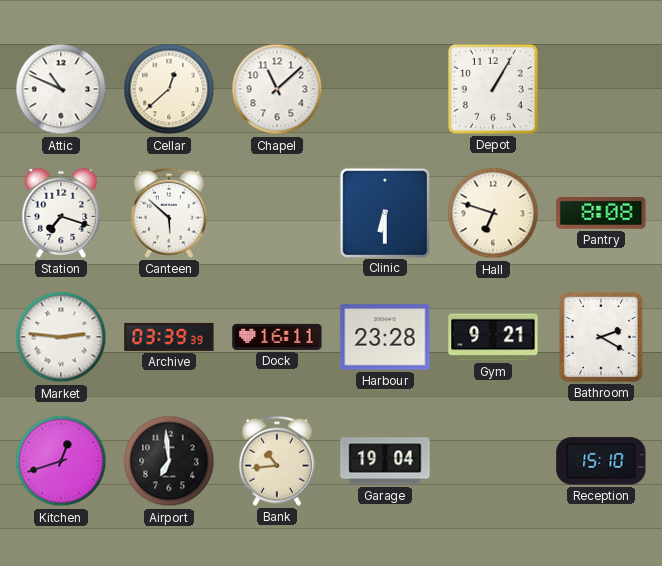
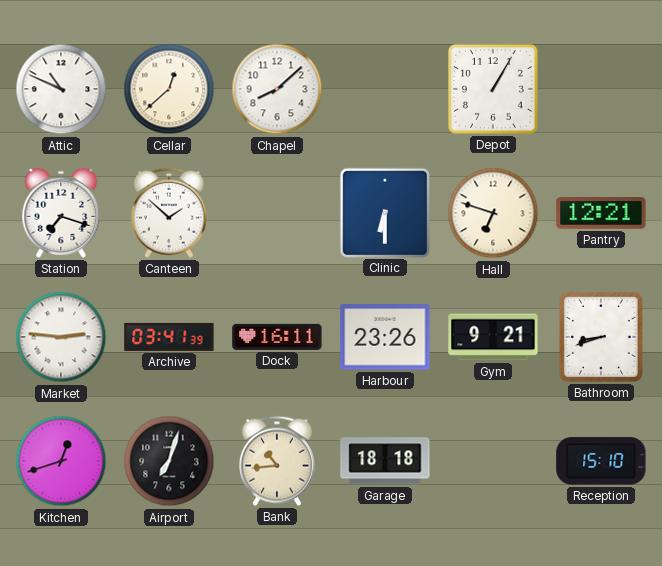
Chapel: 11:08 -> 8:08 (277, 89)
Canteen: 5:52 -> 1:52 (169, 213)
Pantry: 8:08 -> 12:21 (601, 213)
Archive: 03:39 -> 03:41 (169, 337)
Harbour: 23:28 -> 23:26 (385, 337)
Bathroom: 2:20 -> 8:42 (601, 337)
Airport: 6:59 -> 7:03 (169, 461)
Garage: 19:04 -> 18:18 (385, 461)
